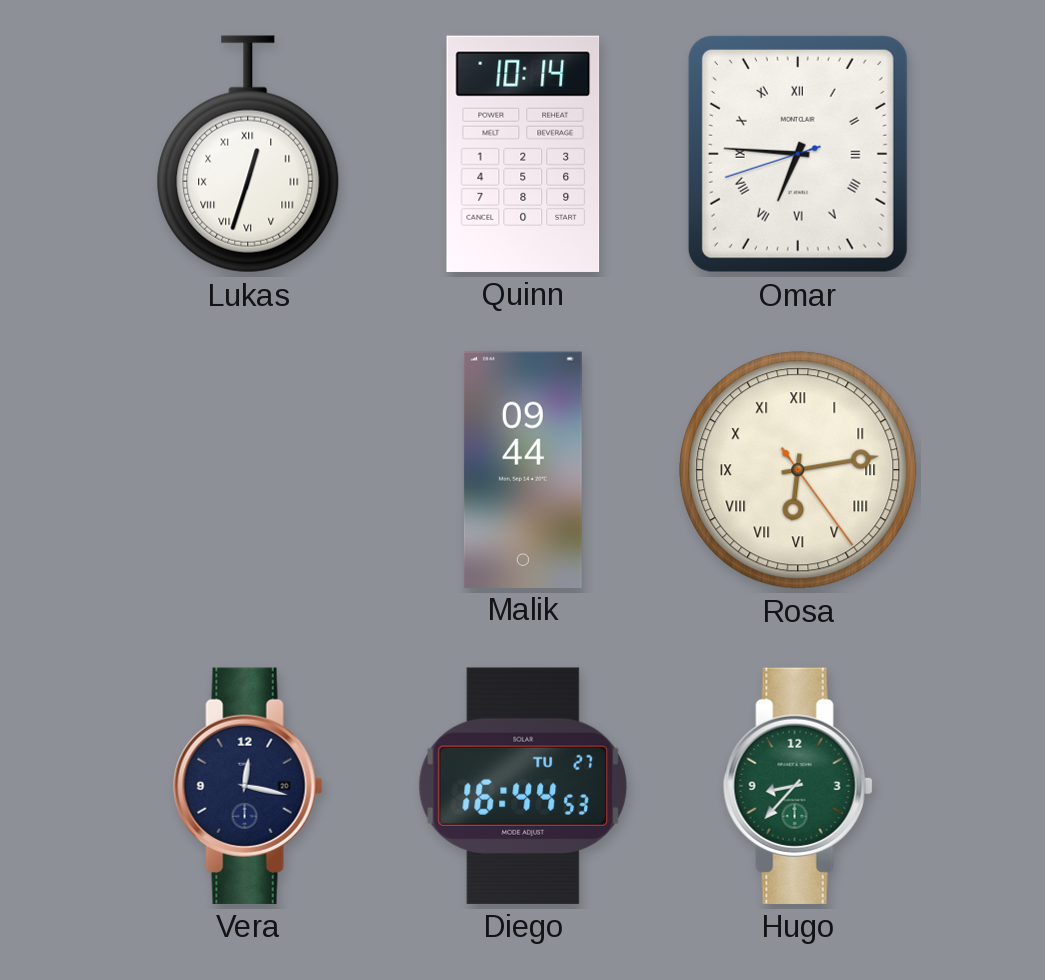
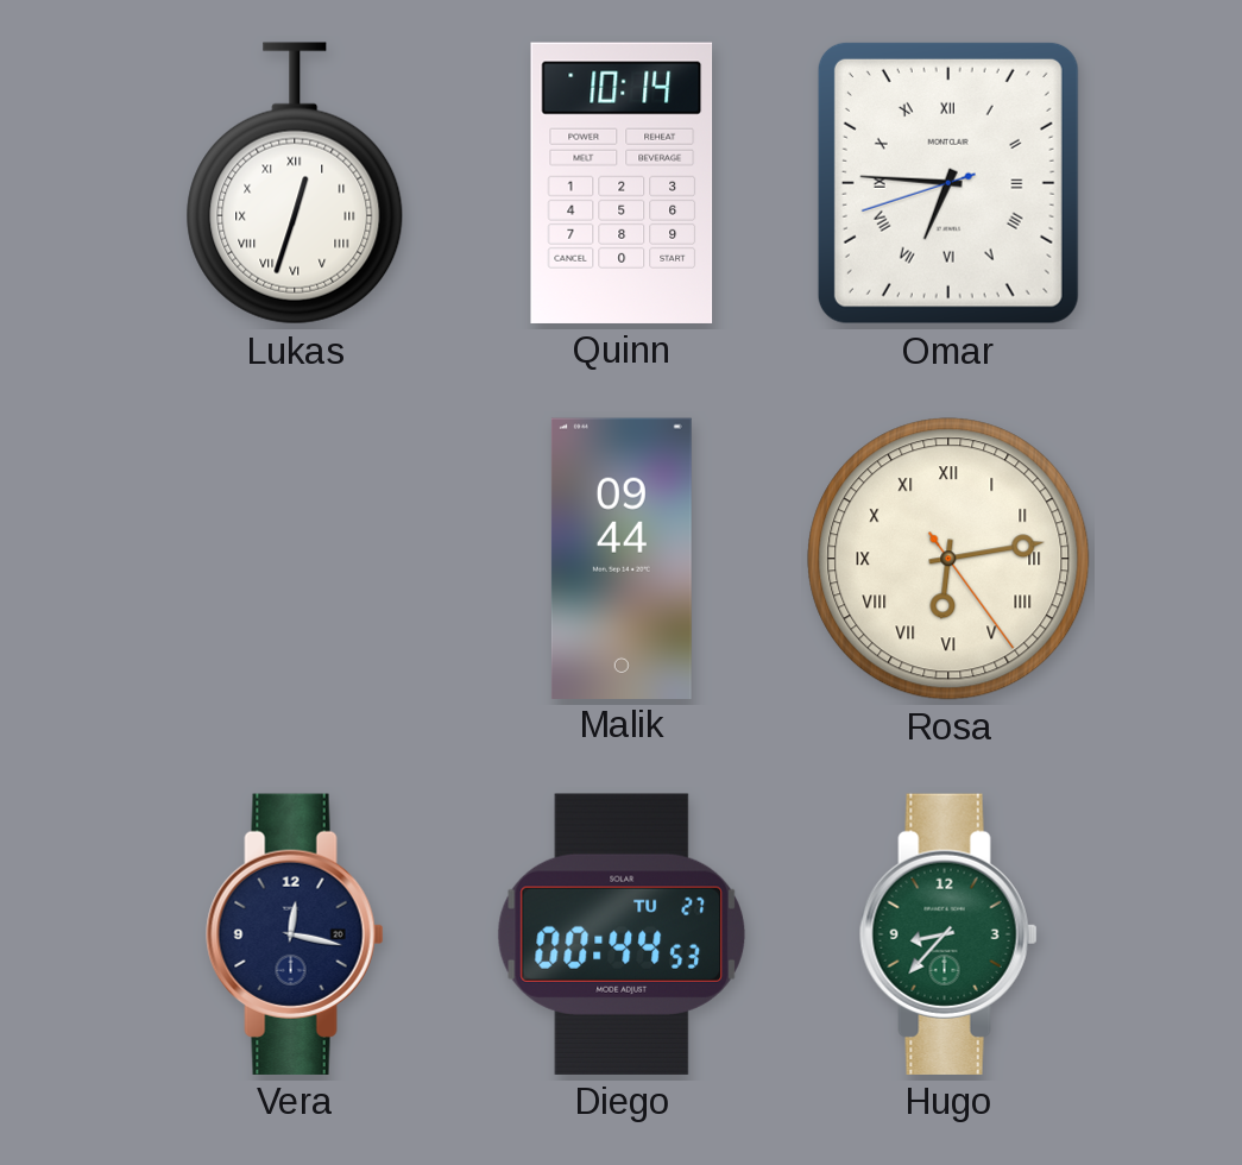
Diego: 16:44 -> 00:44 (620, 934)
